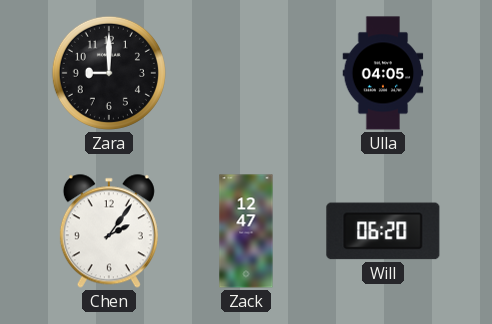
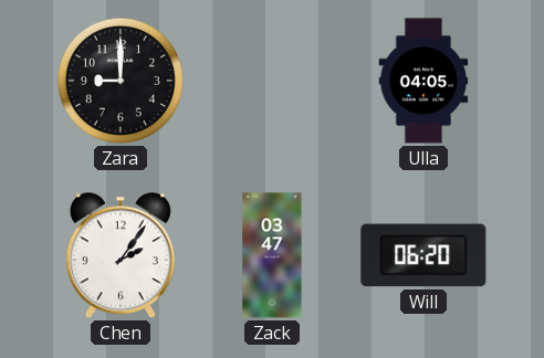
Zack: 12:47 -> 03:47 (272, 255)
